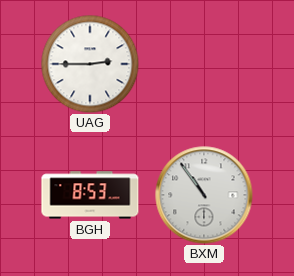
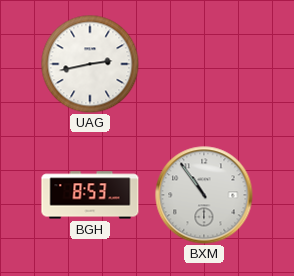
UAG: 2:45 -> 2:43 (90, 64)
